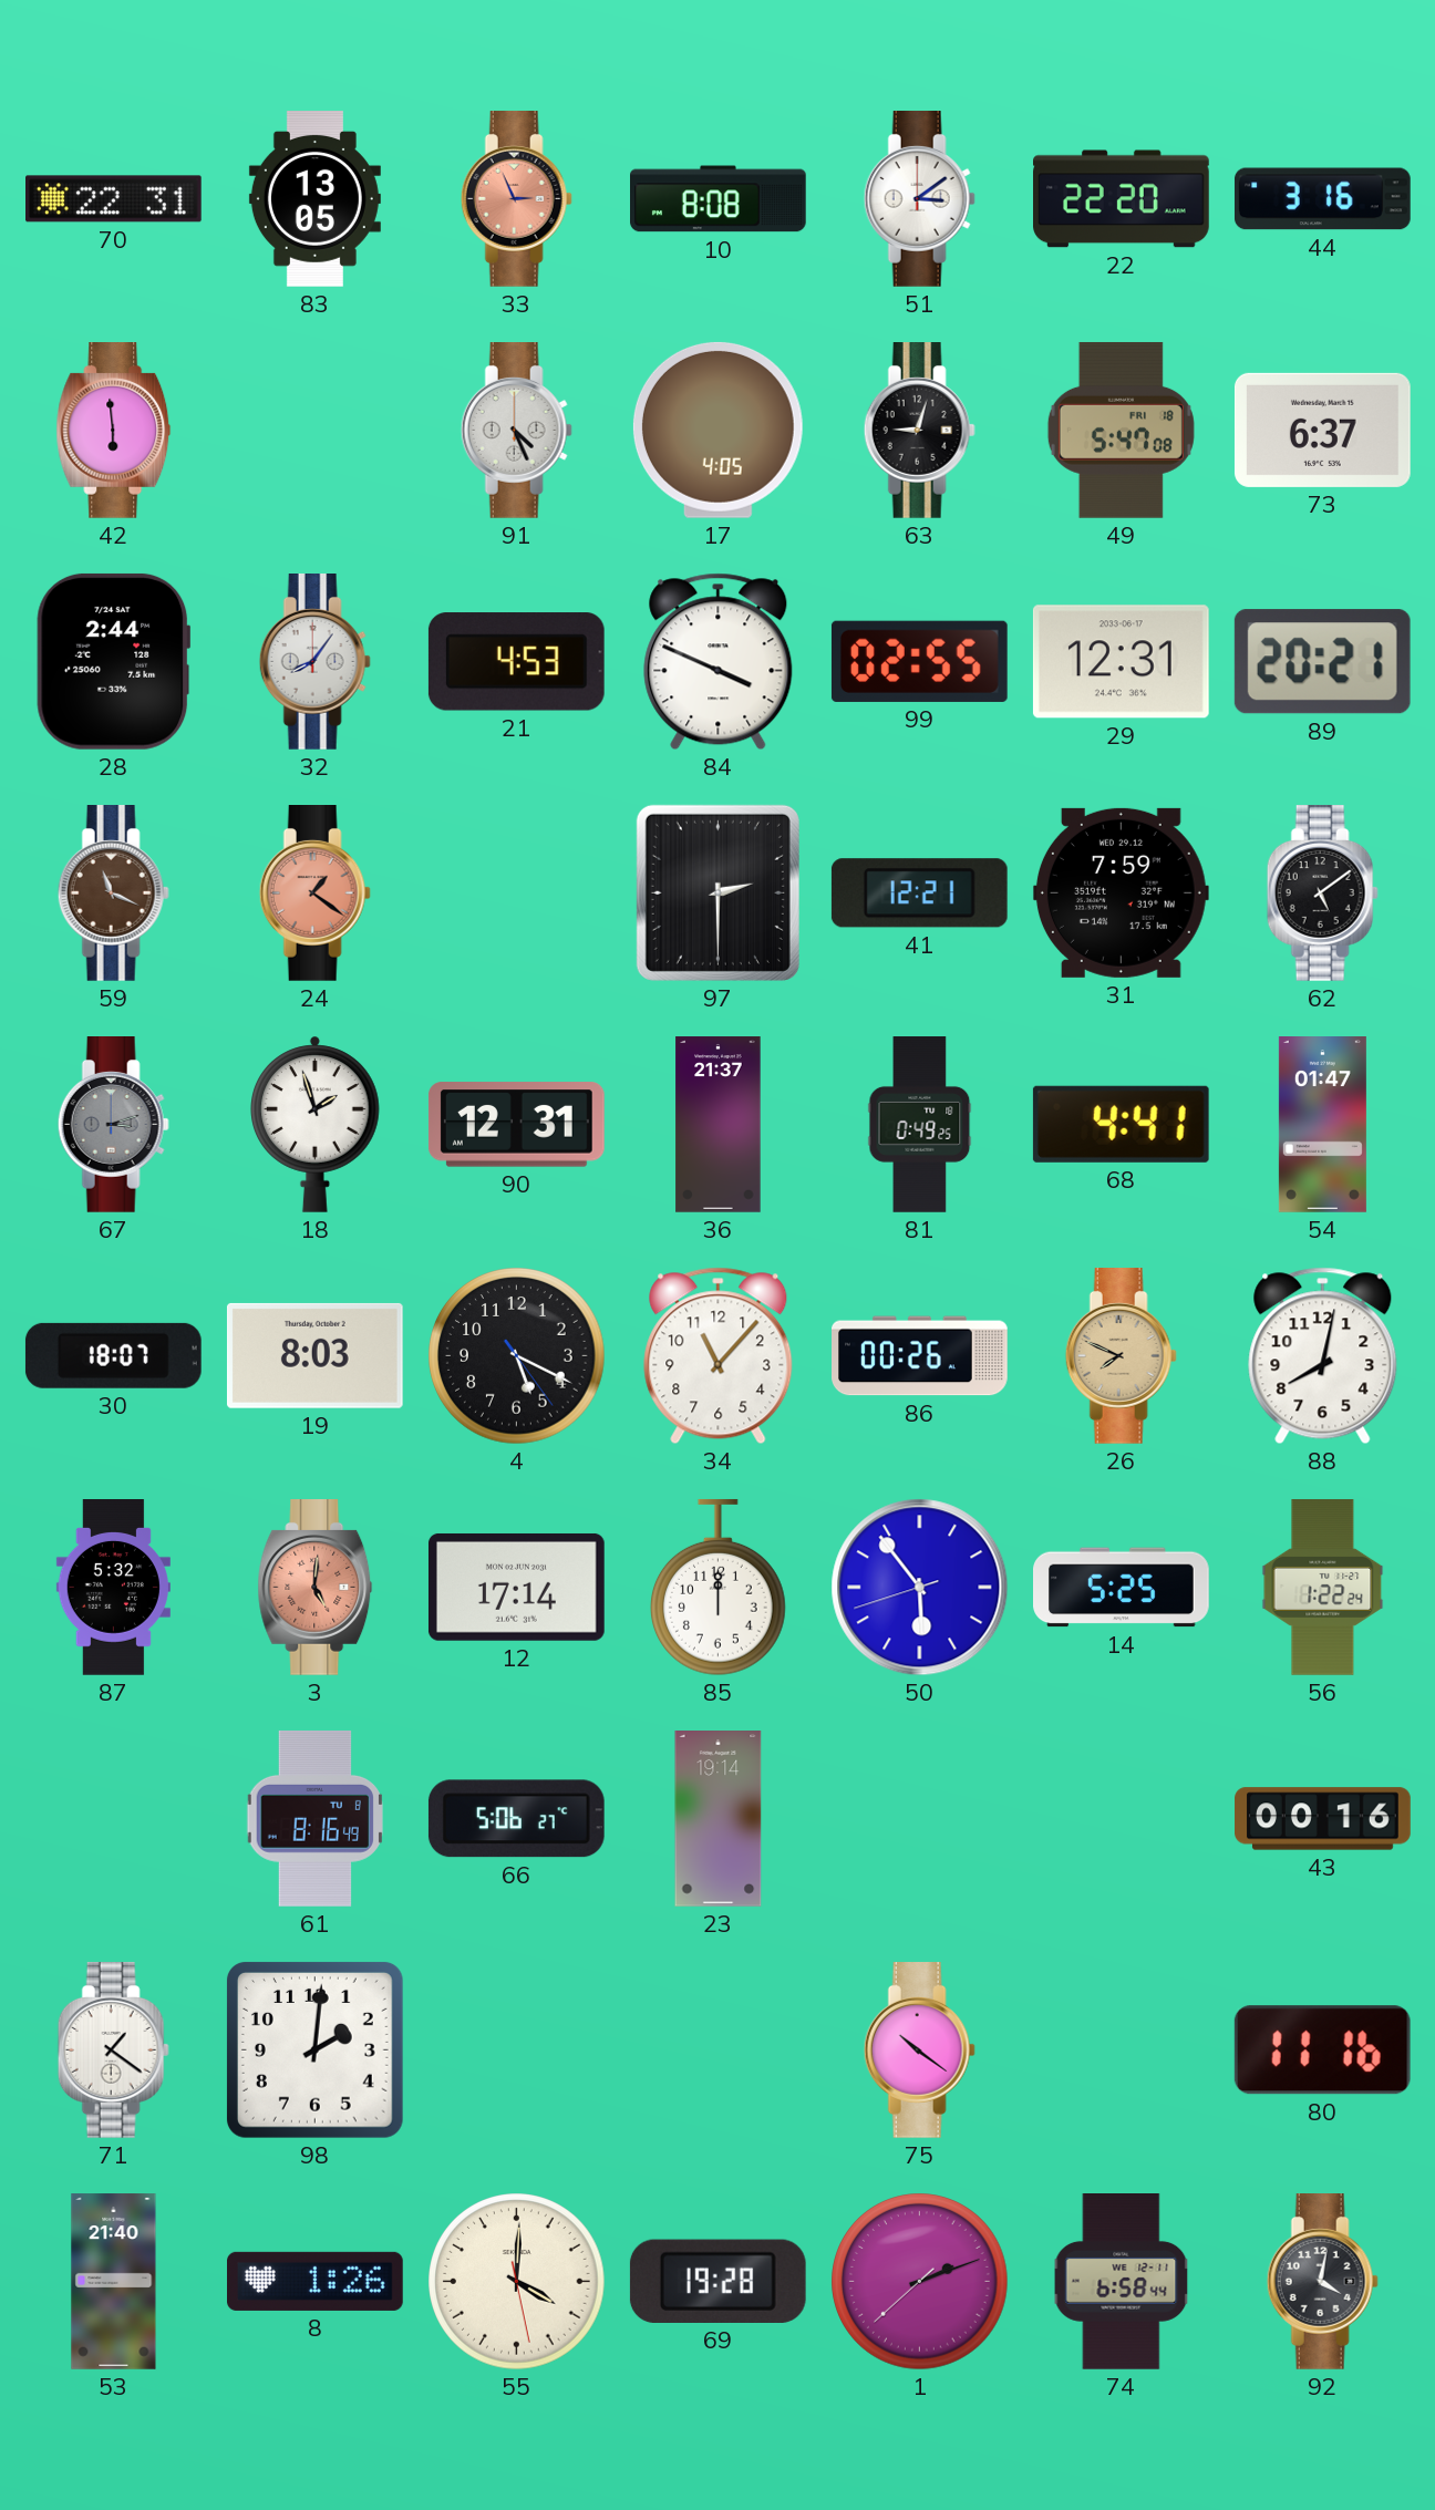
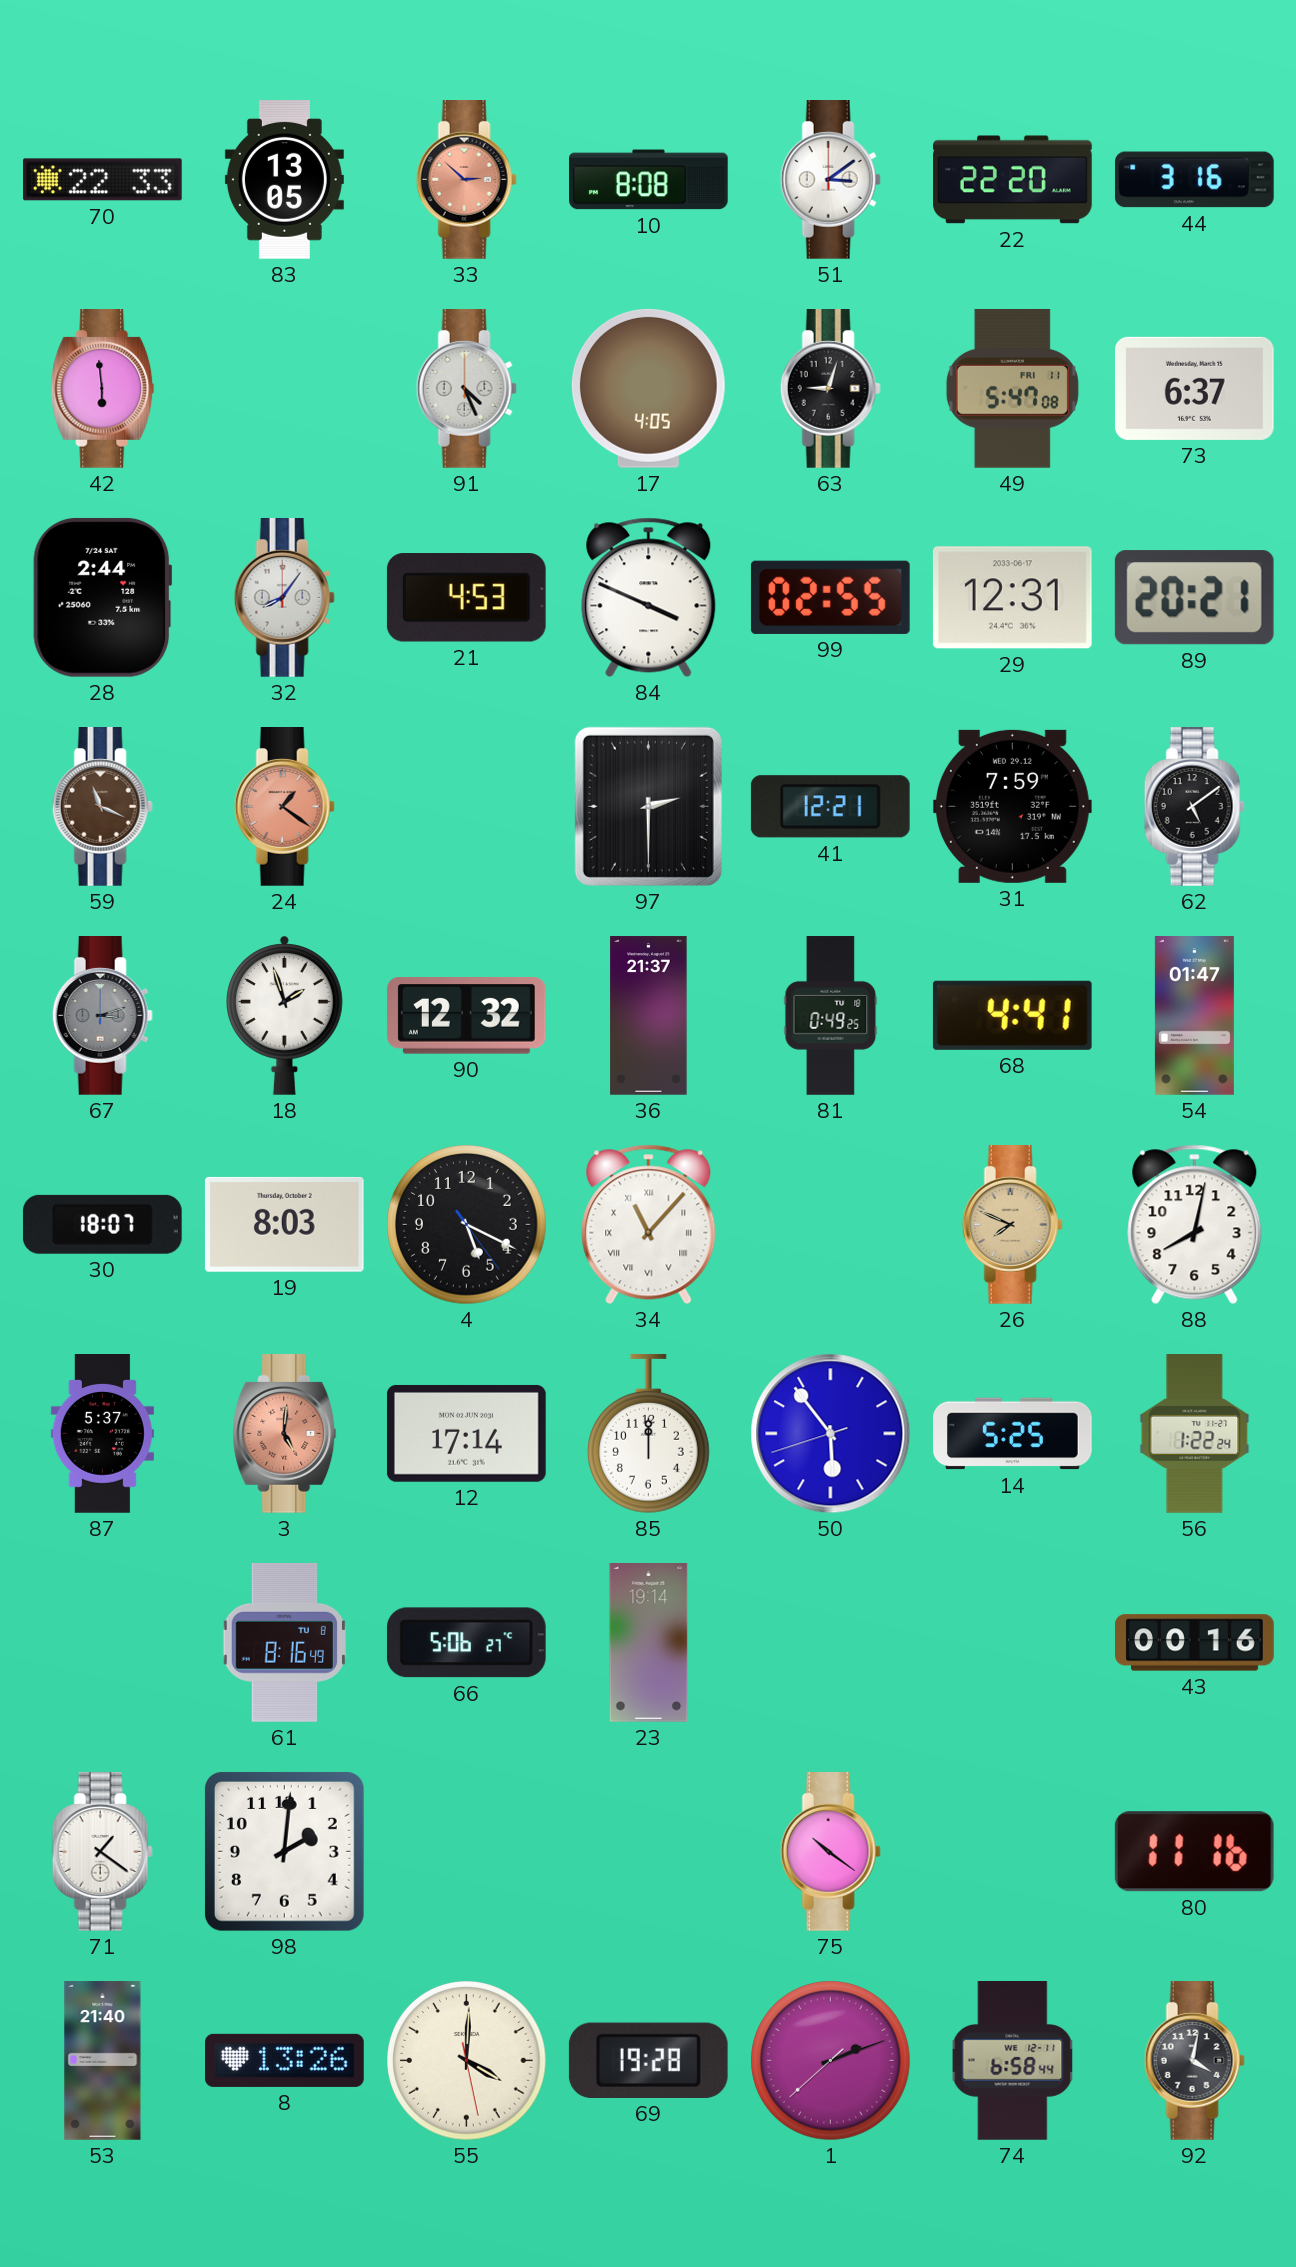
70: 22:31 -> 22:33 (103, 180)
33: 2:56 -> 2:52 (466, 180)
49 date: FRI 18 -> FRI 11 (1012, 388)
90: 12:31 -> 12:32 (466, 1016)
34 numerals: Arabic -> Roman (649, 1225)
86: 00:26 -> none (920, 1356)
87: 5:32 -> 5:37 (102, 1434)
8: 1:26 -> 13:26 (285, 2060)
